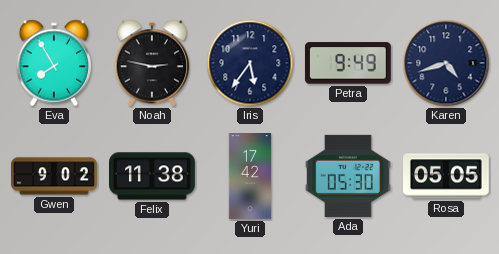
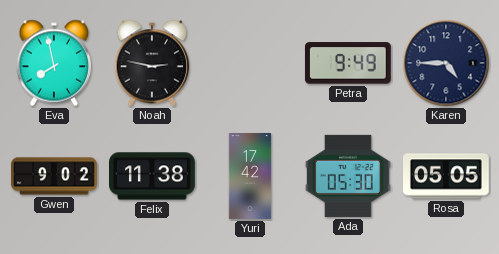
Eva: 7:55 -> 7:58 (54, 63)
Iris: 5:36 -> none (250, 63)
Karen: 4:42 -> 4:45 (446, 63)
